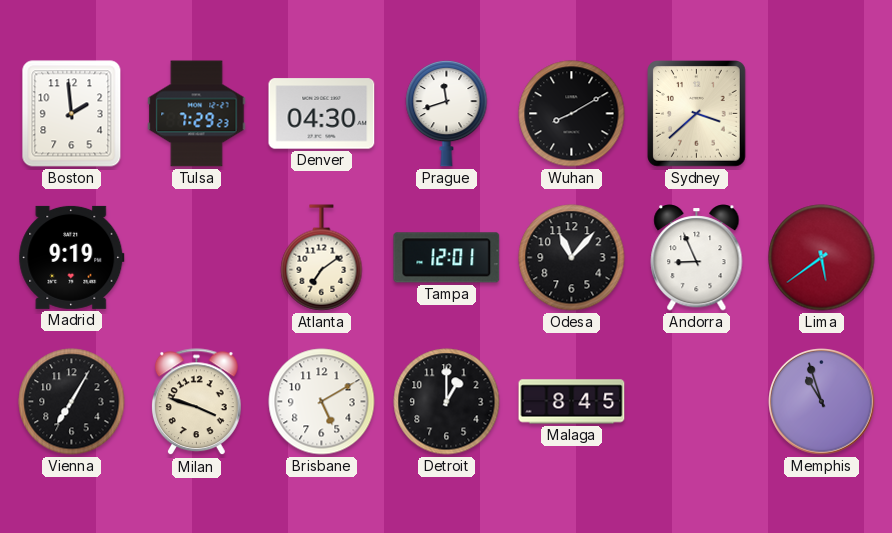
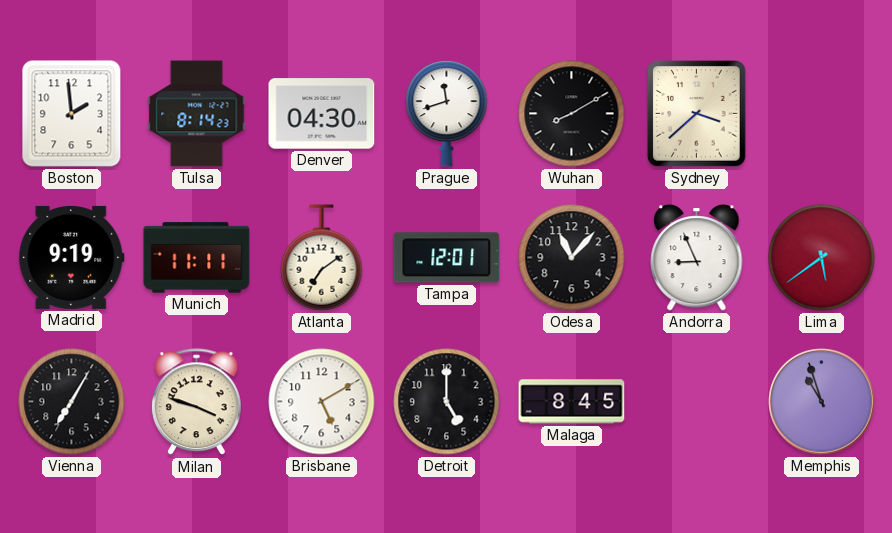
Tulsa: 7:29 -> 8:14 (197, 114)
Munich: none -> 11:11 (197, 258)
Detroit: 1:00 -> 5:00 (447, 402)
